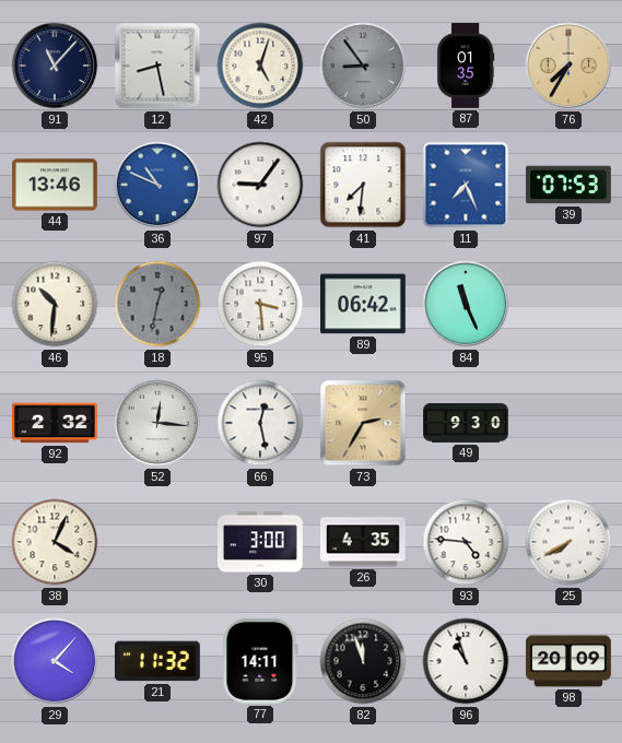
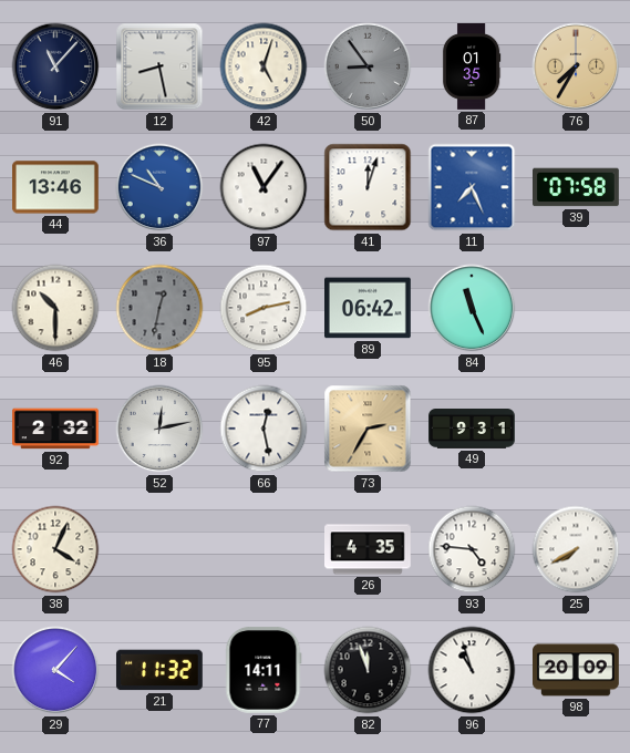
97: 9:06 -> 11:06 (264, 187)
41: 7:31 -> 12:03 (368, 187)
39: 07:53 -> 07:58 (577, 187)
46: 10:31 -> 10:30 (55, 308)
95: 3:29 -> 8:13 (264, 308)
52: 12:16 -> 12:13 (159, 429)
49: 9:30 -> 9:31 (472, 430)
30: 3:00 -> none (261, 542)
